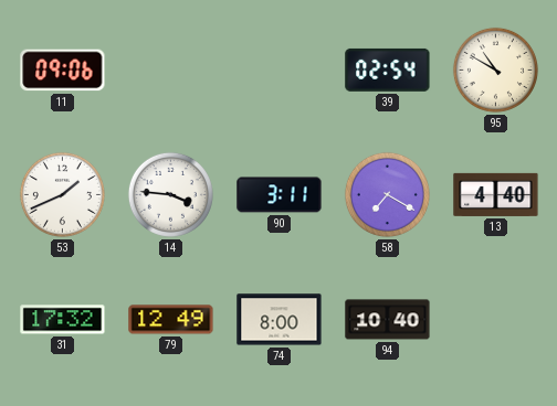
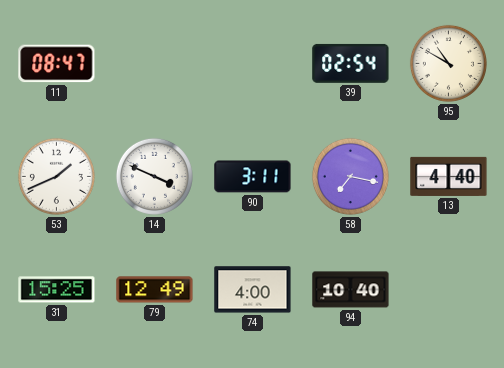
11: 09:06 -> 08:47 (57, 64)
14: 3:46 -> 3:49 (154, 176)
58: 7:20 -> 7:17 (350, 176)
31: 17:32 -> 15:25 (57, 290)
74: 8:00 -> 4:00 (253, 290)
